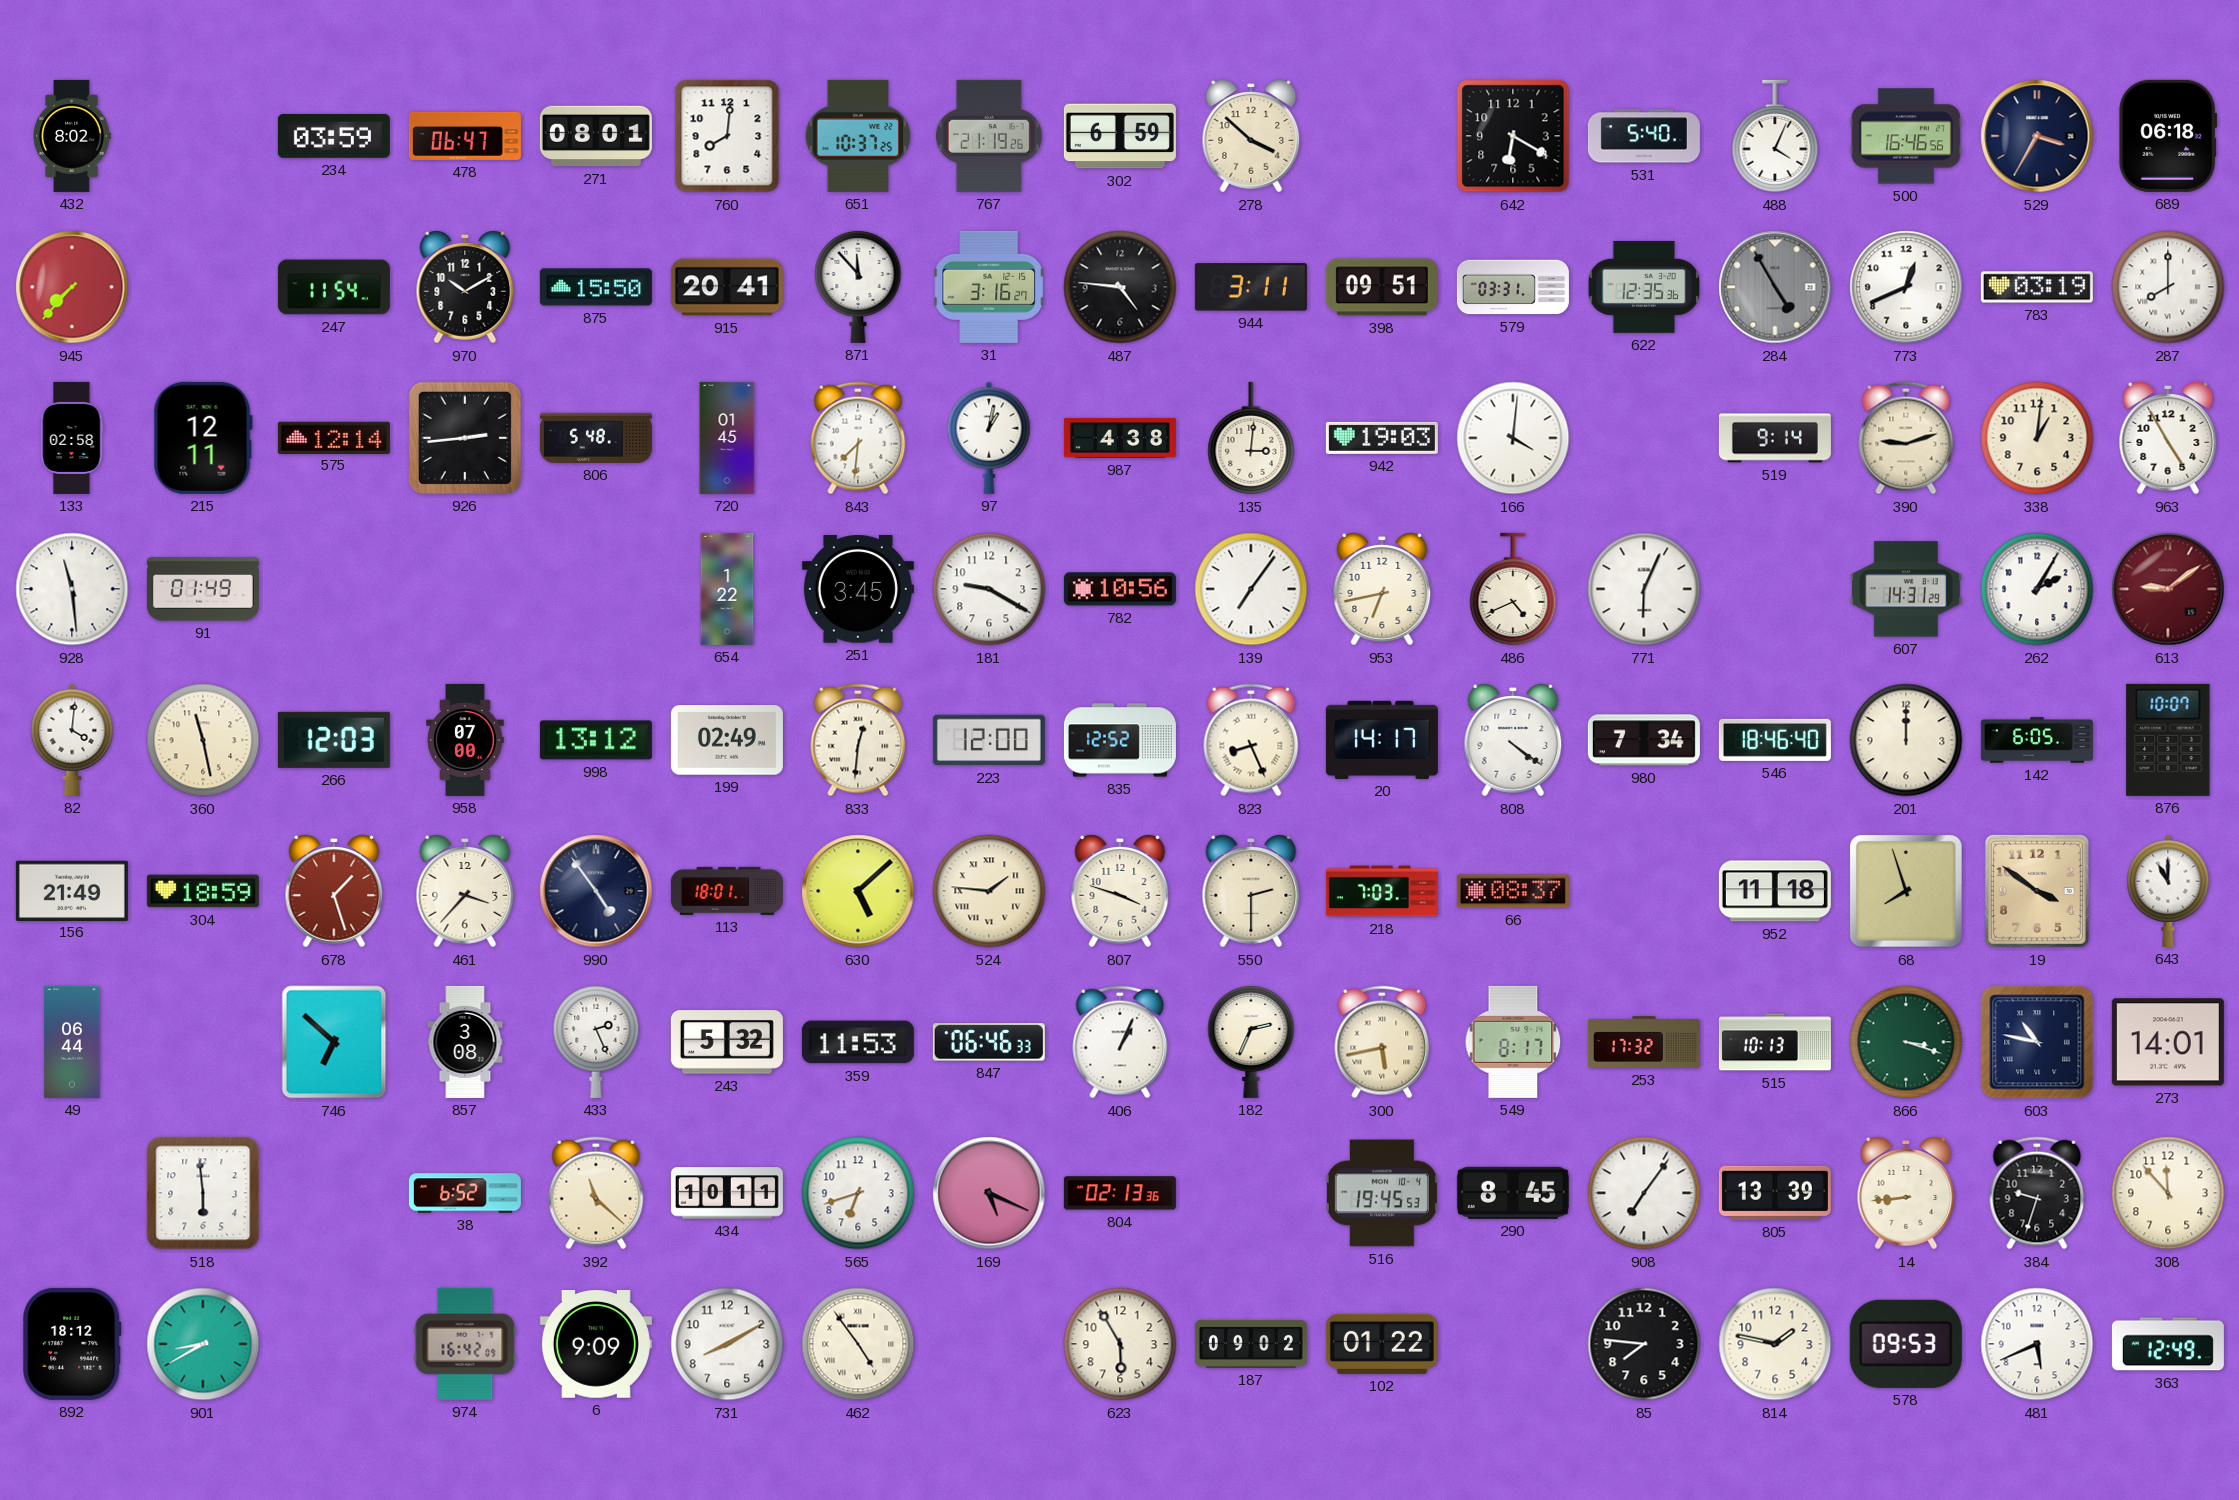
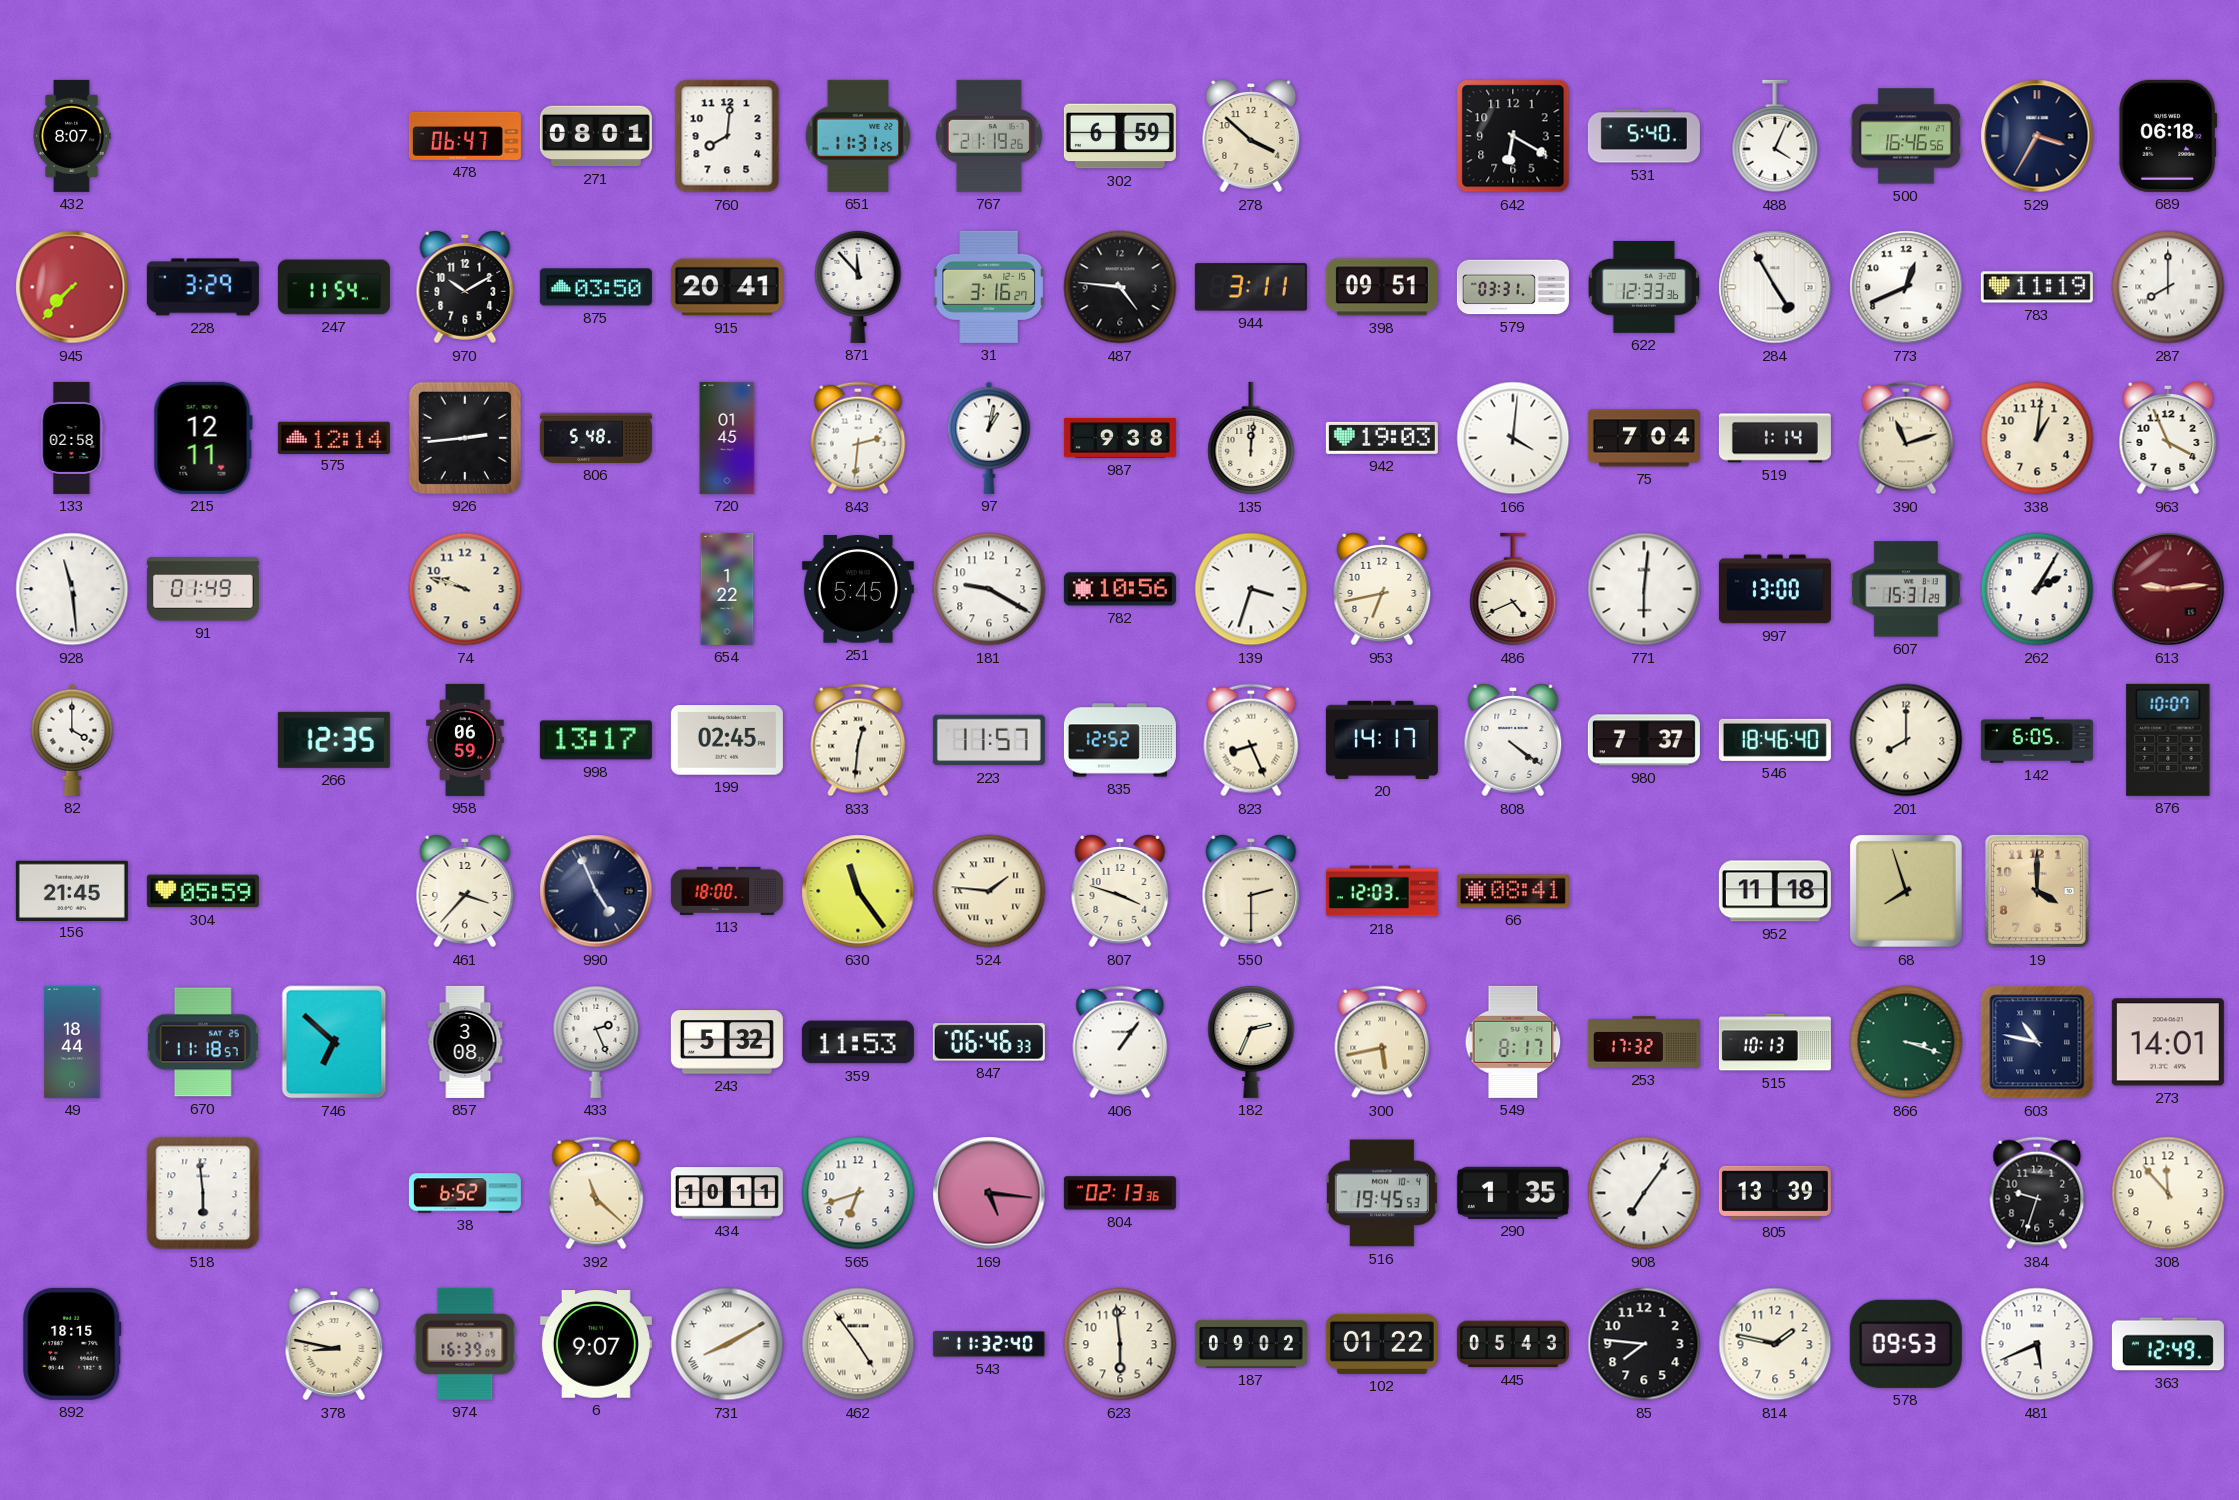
432: 8:02 -> 8:07 (72, 136)
234: 03:59 -> none (334, 136)
651: 10:37 -> 11:31 (858, 136)
228: none -> 3:29 (203, 287)
875: 15:50 -> 03:50 (596, 287)
622: 12:35 -> 12:33 (1644, 287)
284 dial: grey -> white (1775, 287)
783: 03:19 -> 11:19 (2037, 287)
843: 7:31 -> 2:31 (858, 438)
987: 4:38 -> 9:38 (1120, 438)
135: 3:01 -> 12:01 (1251, 438)
75: none -> 7:04 (1644, 438)
519: 9:14 -> 1:14 (1775, 438)
390: 9:12 -> 11:12 (1906, 438)
963: 4:55 -> 3:56 (2168, 438)
74: none -> 9:48 (465, 589)
251: 3:45 -> 5:45 (858, 589)
139: 7:06 -> 3:33 (1251, 589)
771: 6:04 -> 6:01 (1644, 589)
997: none -> 13:00 (1775, 589)
607: 14:31 -> 15:31 (1906, 589)
613: 9:09 -> 9:14 (2168, 589)
82: 4:01 -> 4:00 (72, 740)
360: 11:28 -> none (203, 740)
266: 12:03 -> 12:35 (334, 740)
958: 07:00 -> 06:59 (465, 740)
998: 13:12 -> 13:17 (596, 740)
199: 02:49 -> 02:45 (727, 740)
223: 12:00 -> 11:57 (989, 740)
980: 7:34 -> 7:37 (1644, 740)
201: 12:00 -> 8:00 (1906, 740)
156: 21:49 -> 21:45 (72, 890)
304: 18:59 -> 05:59 (203, 891)
678: 1:27 -> none (334, 891)
990: 4:54 -> 4:56 (596, 891)
113: 18:01 -> 18:00 (727, 891)
630: 5:08 -> 11:24 (858, 891)
218: 7:03 -> 12:03 (1382, 891)
66: 08:37 -> 08:41 (1513, 891)
19: 3:51 -> 4:00 (2037, 891)
643: 11:00 -> none (2168, 891)
49: 06:44 -> 18:44 (72, 1042)
670: none -> 11:18 (203, 1042)
406: 1:04 -> 1:06 (1120, 1042)
169: 5:19 -> 5:16 (989, 1193)
290: 8:45 -> 1:35 (1513, 1193)
14: 8:44 -> none (1906, 1193)
892: 18:12 -> 18:15 (72, 1344)
901: 8:40 -> none (203, 1344)
378: none -> 8:47 (334, 1344)
974: 16:42 -> 16:39 (465, 1344)
6: 9:09 -> 9:07 (596, 1344)
731 numerals: Arabic -> Roman (727, 1344)
543: none -> 11:32 (989, 1345)
623: 5:55 -> 5:59 (1120, 1344)
445: none -> 05:43 (1513, 1344)
